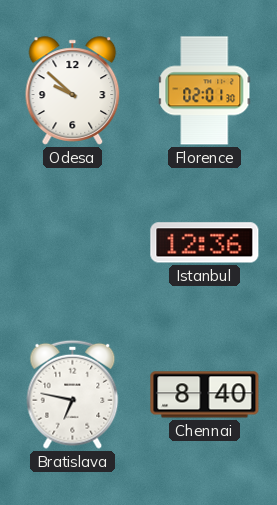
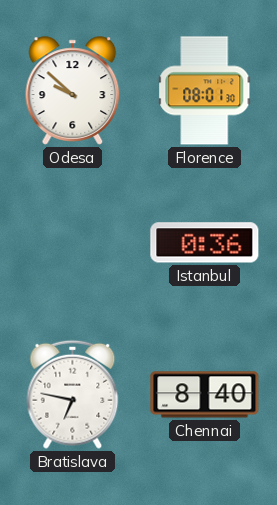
Florence: 02:01 -> 08:01 (205, 91)
Istanbul: 12:36 -> 0:36 (205, 243)
